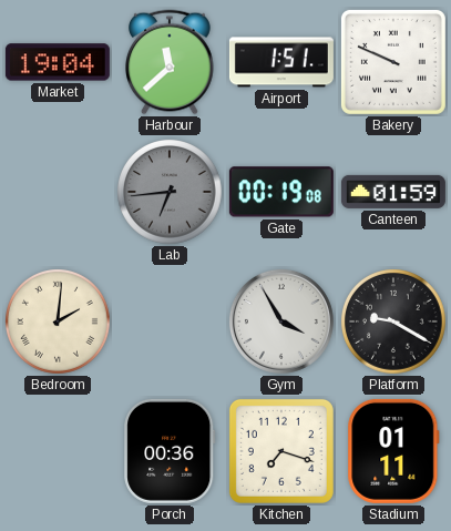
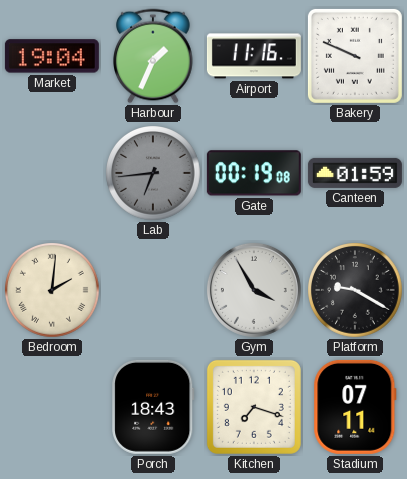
Harbour: 11:38 -> 1:34 (154, 56)
Airport: 1:51 -> 11:16 (254, 56)
Porch: 00:36 -> 18:43 (153, 407)
Stadium: 01:11 -> 07:11 (355, 407)
